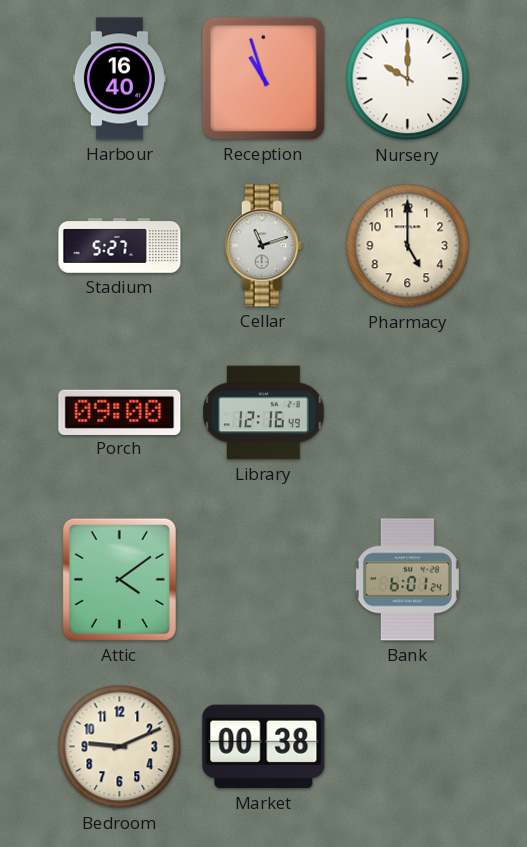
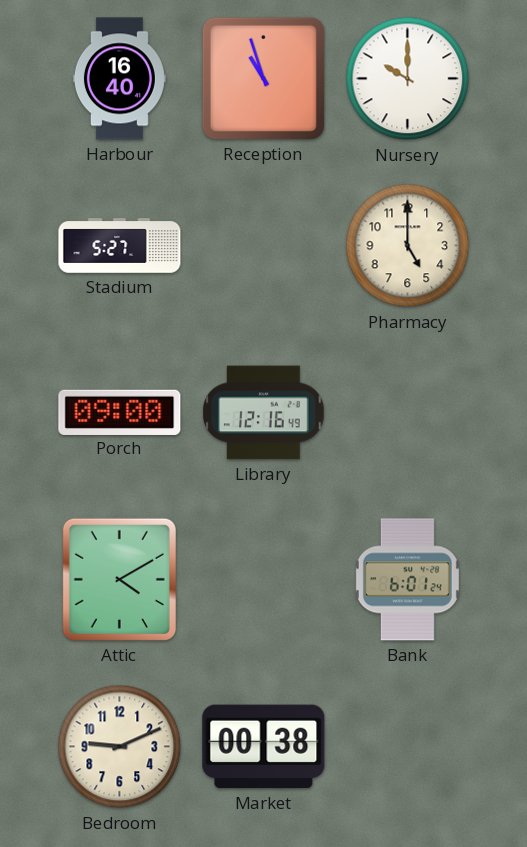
Cellar: 11:12 -> none (264, 246)
Attic: 4:09 -> 4:10 (119, 579)
